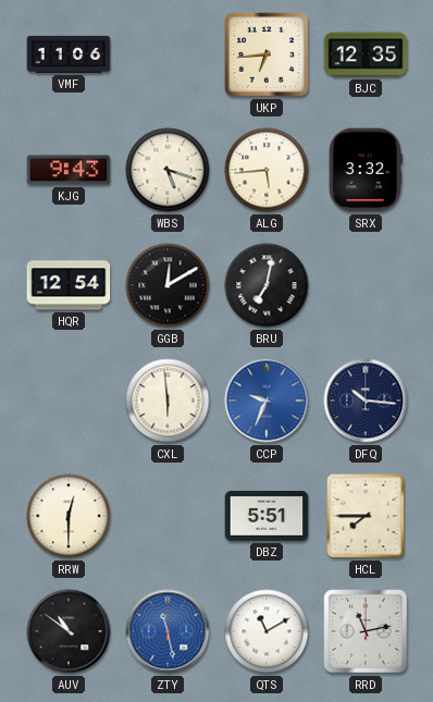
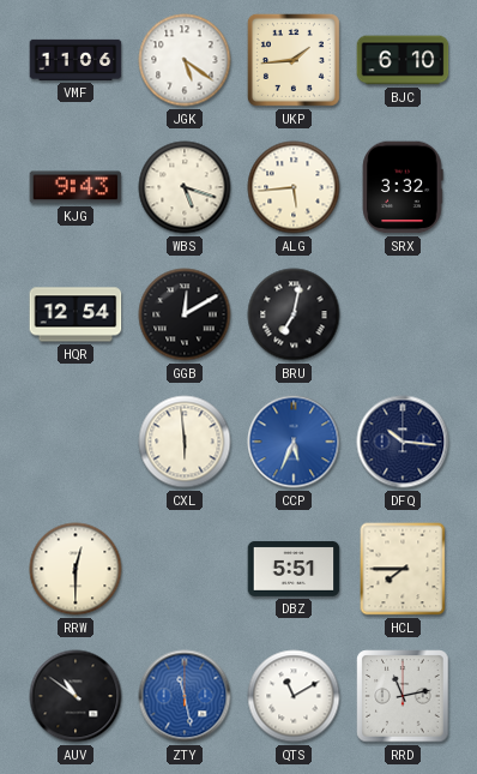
JGK: none -> 5:21 (185, 60)
UKP: 6:44 -> 1:44 (294, 60)
BJC: 12:35 -> 6:10 (403, 60)
CCP: 9:34 -> 5:34 (294, 442)
